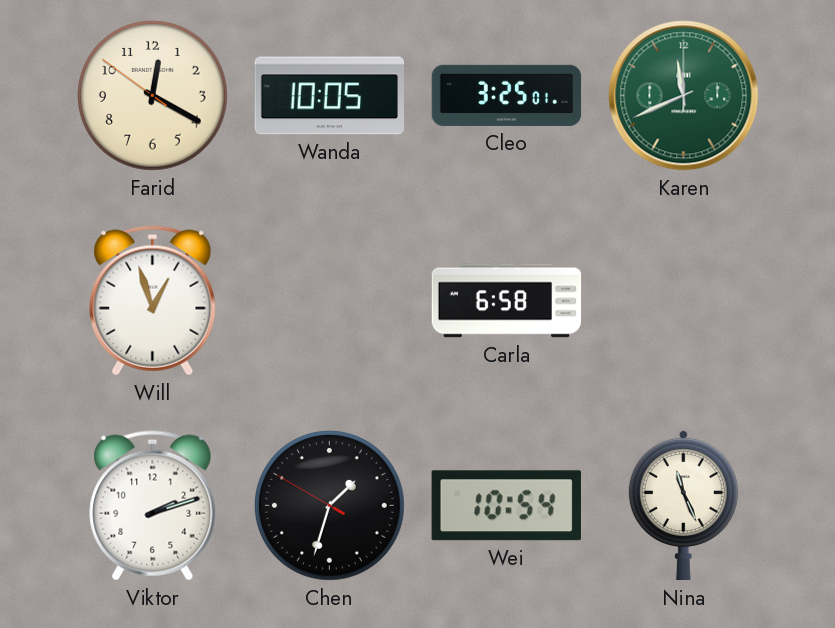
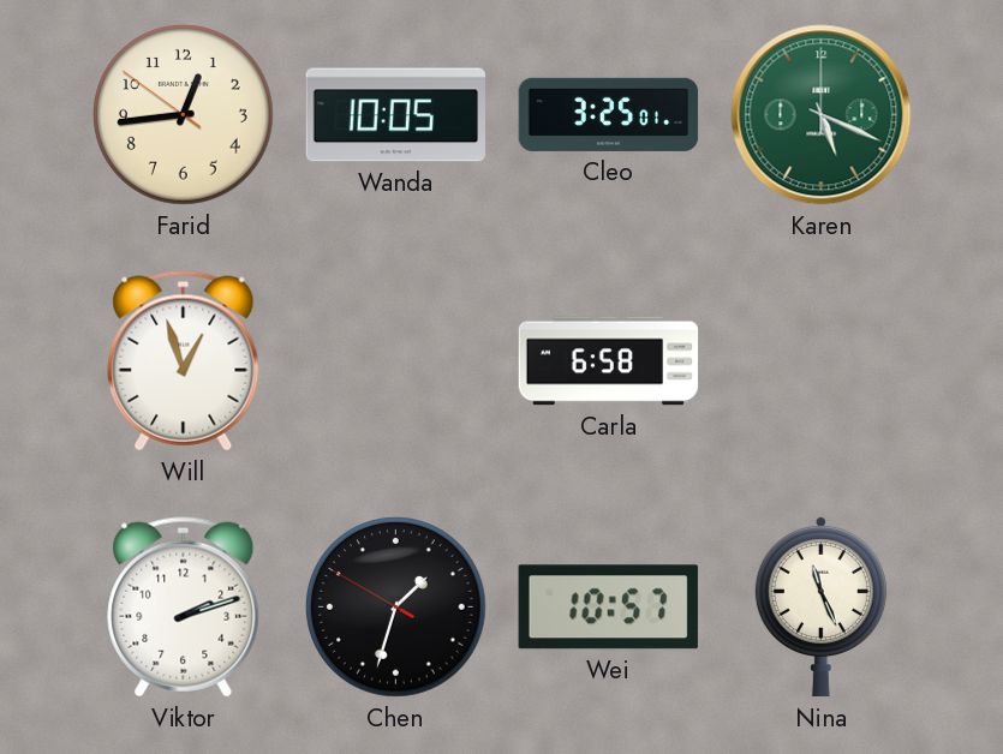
Farid: 12:19 -> 12:43 (184, 115)
Karen: 11:41 -> 5:19 (822, 115)
Wei: 10:54 -> 10:57 (608, 608)
